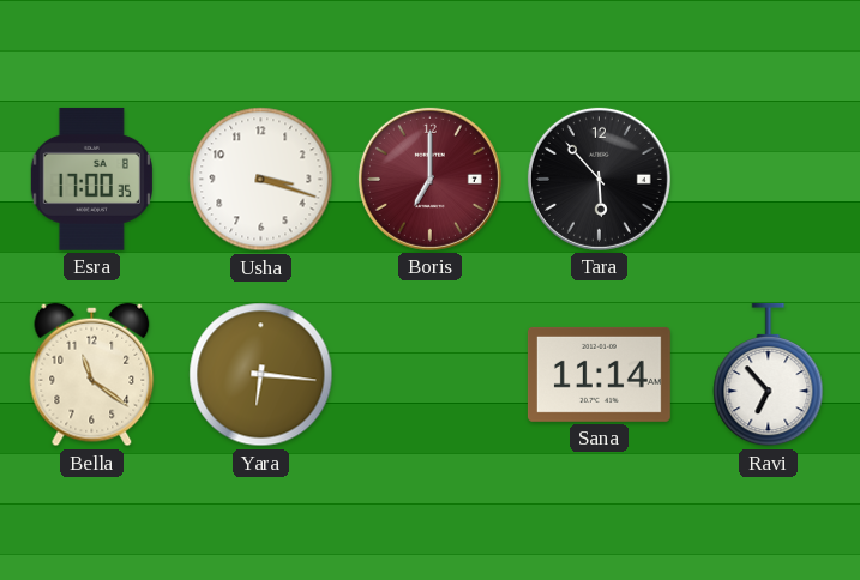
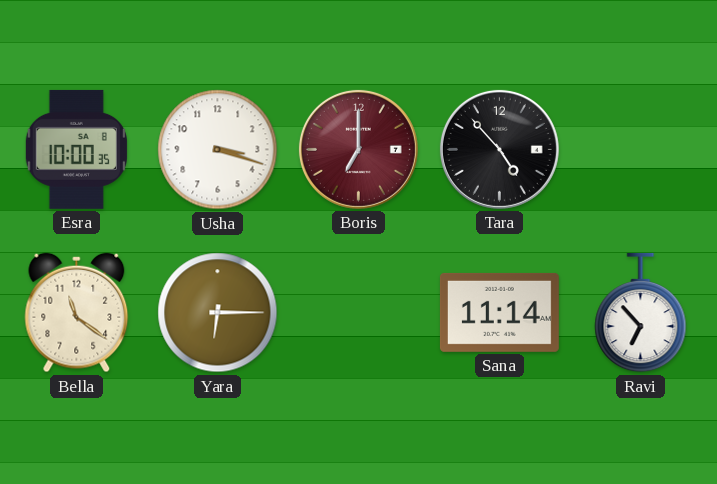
Esra: 17:00 -> 10:00 (76, 149)
Tara: 5:53 -> 4:53 (499, 149)
Yara: 6:16 -> 6:15 (218, 313)
